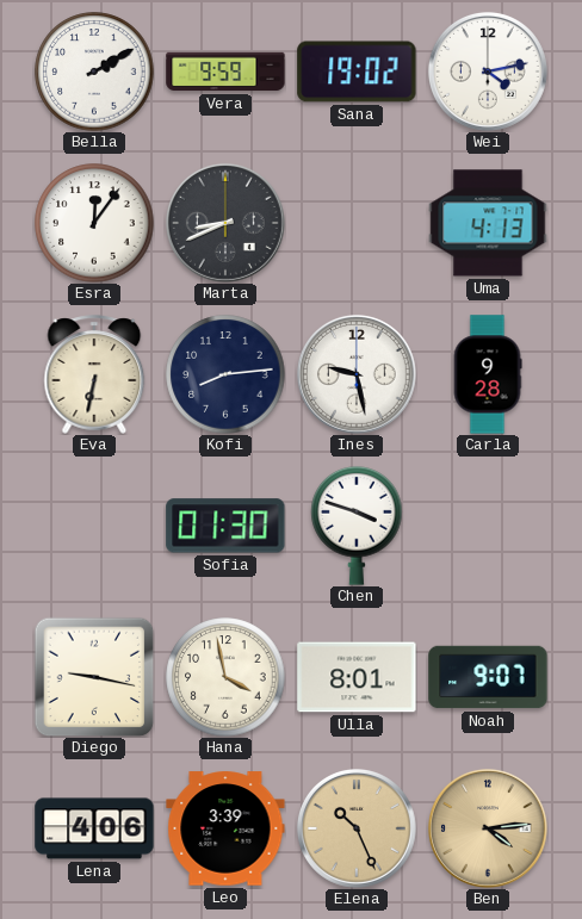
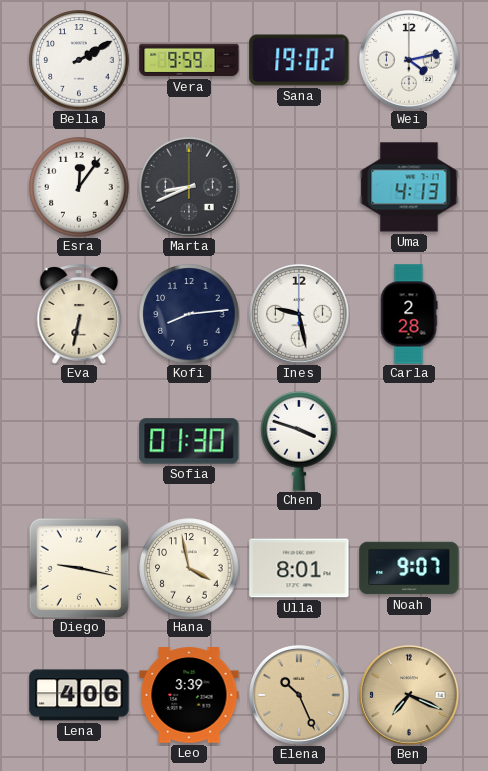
Carla: 9:28 -> 2:28 (409, 314)
Ben: 4:14 -> 7:19 (409, 695)
